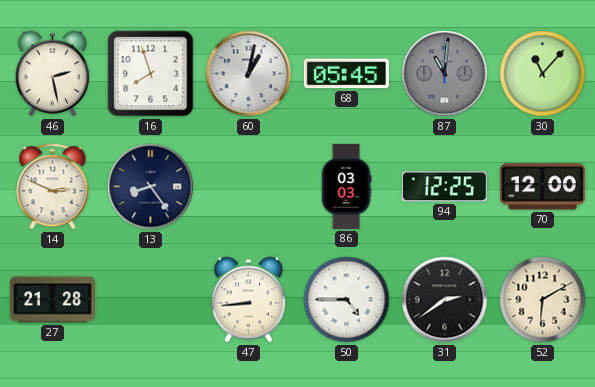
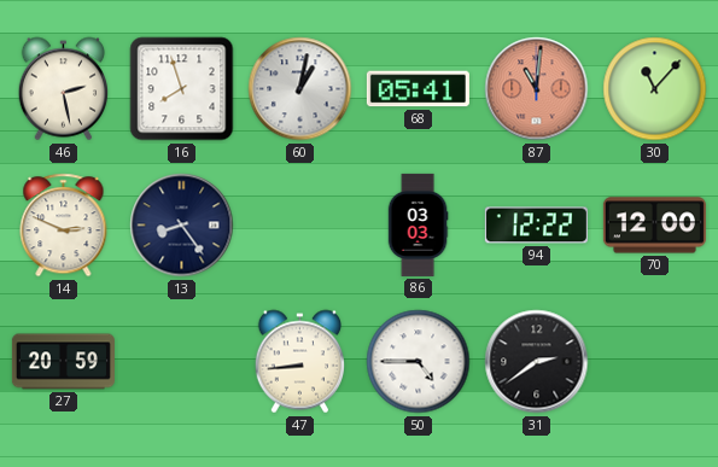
68: 05:45 -> 05:41 (418, 89)
87 dial: grey -> salmon (537, 89)
94: 12:25 -> 12:22 (536, 226)
27: 21:28 -> 20:59 (63, 362)
52: 6:10 -> none (543, 300)
